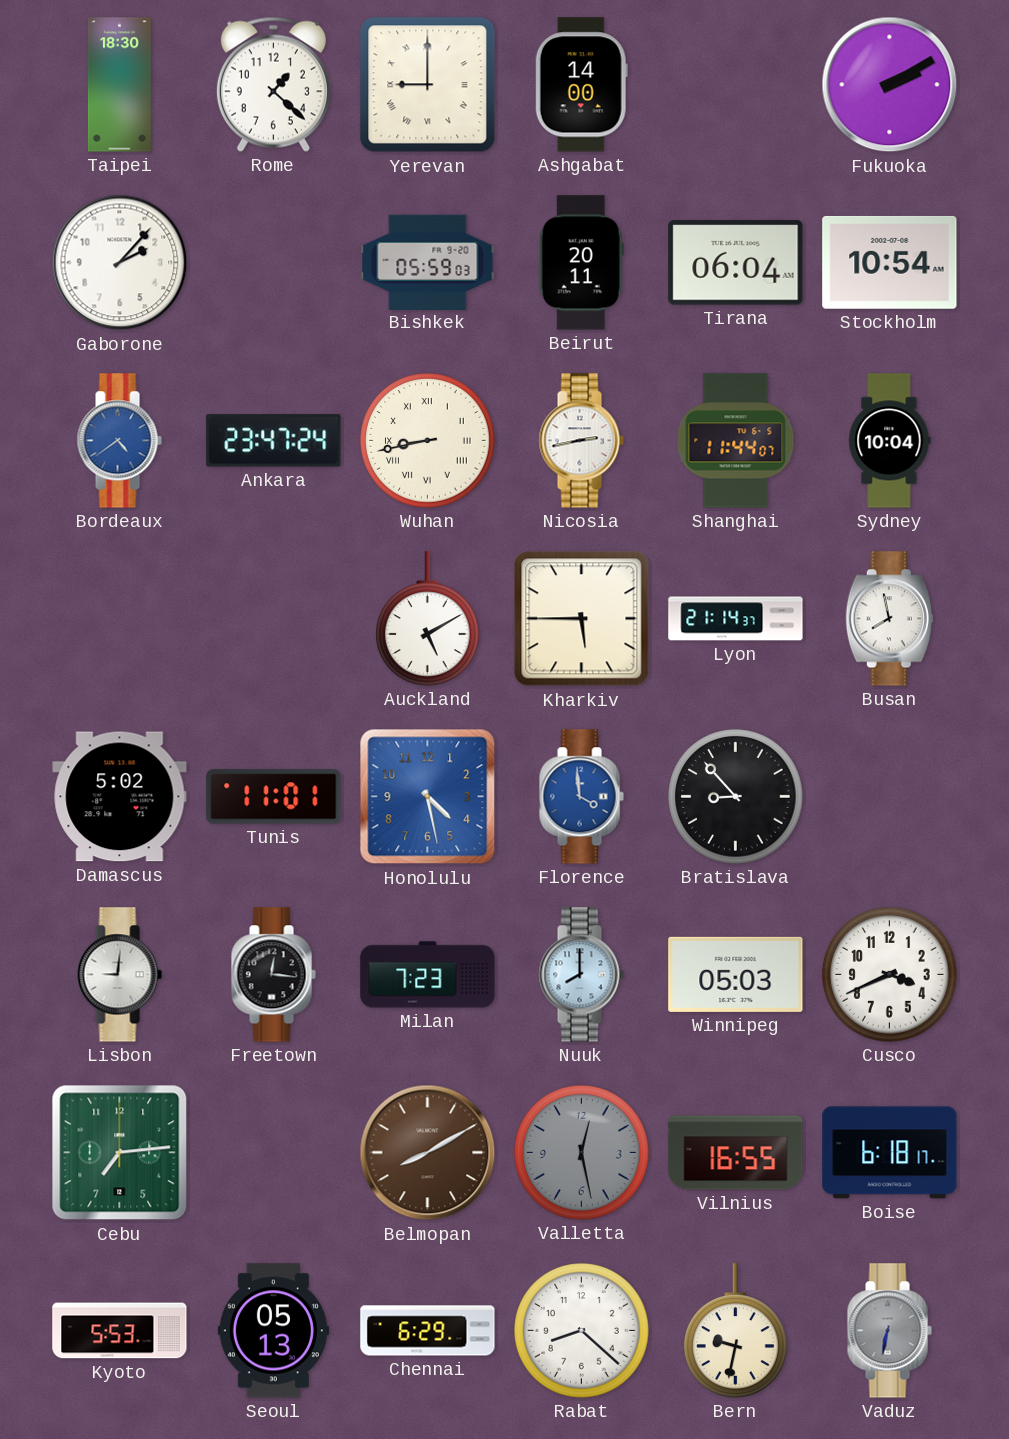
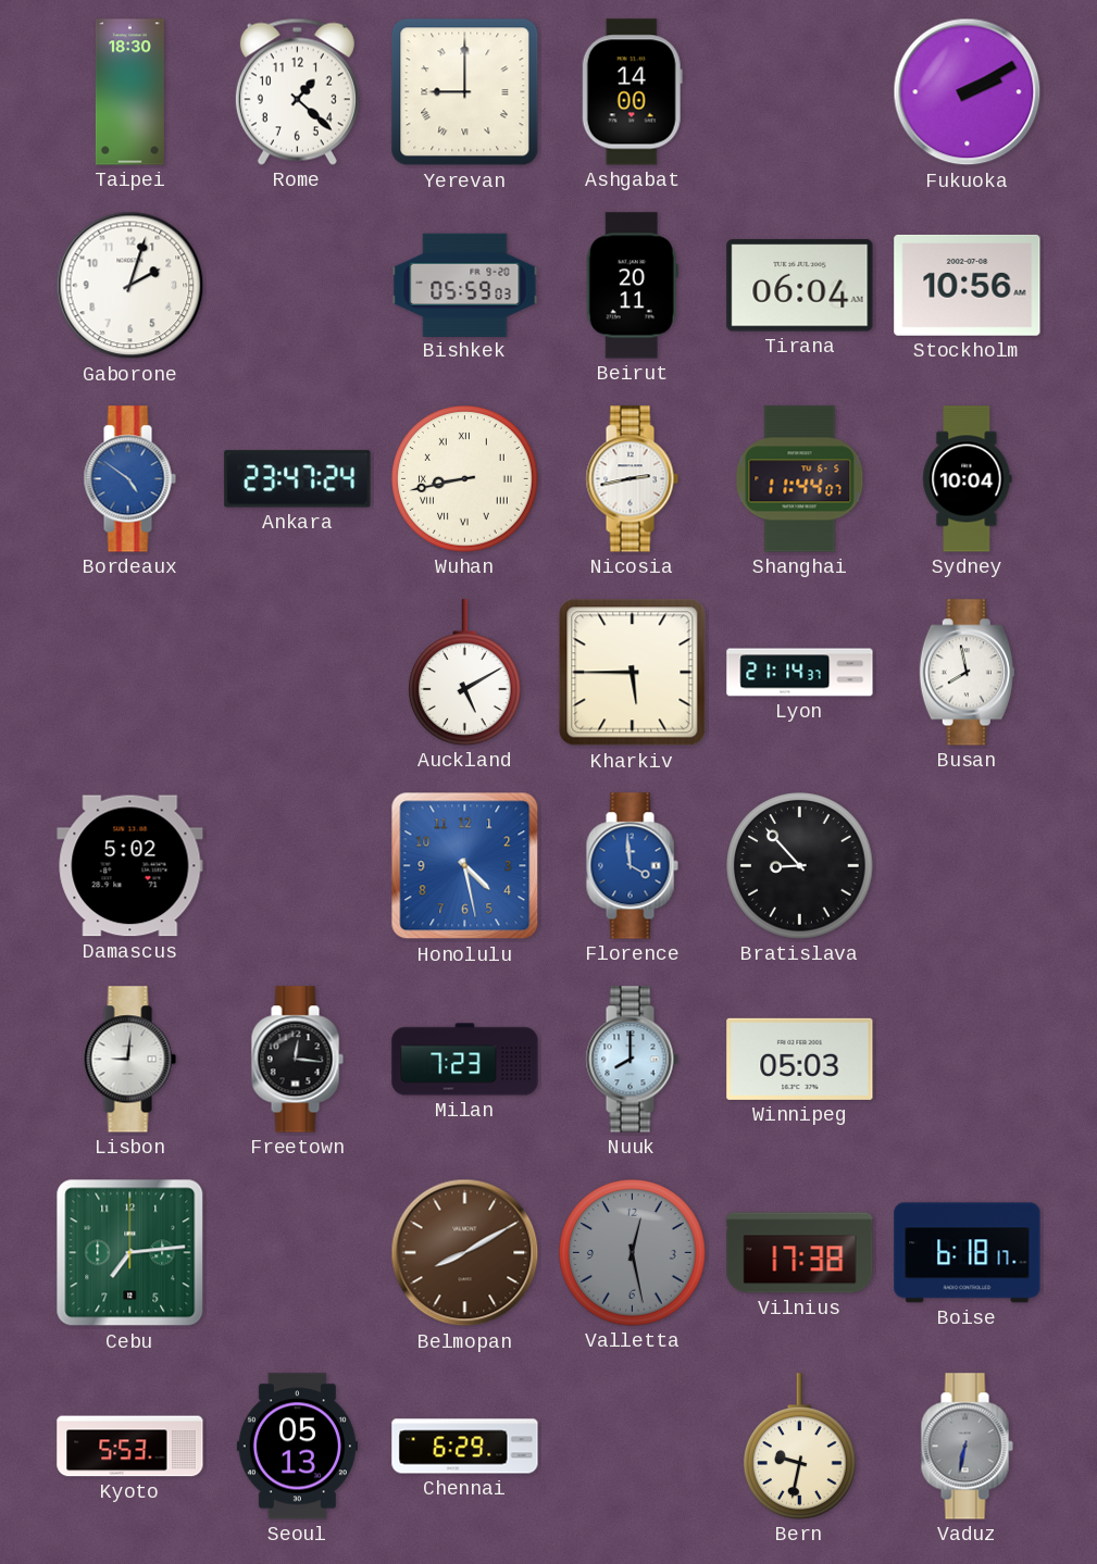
Gaborone: 2:07 -> 2:03 (130, 286)
Stockholm: 10:54 -> 10:56 (968, 285)
Bordeaux: 4:39 -> 4:51 (129, 479)
Tunis: 11:01 -> none (274, 797)
Cusco: 3:41 -> none (890, 975)
Vilnius: 16:55 -> 17:38 (800, 1253)
Rabat: 8:22 -> none (582, 1331)
